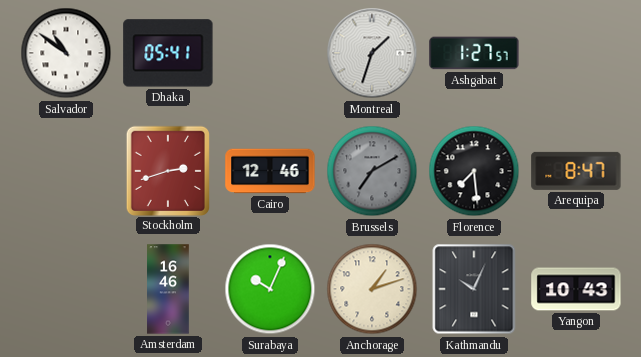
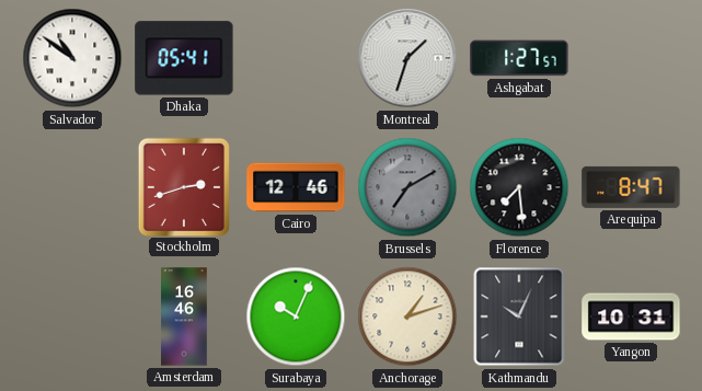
Yangon: 10:43 -> 10:31 (631, 317)
